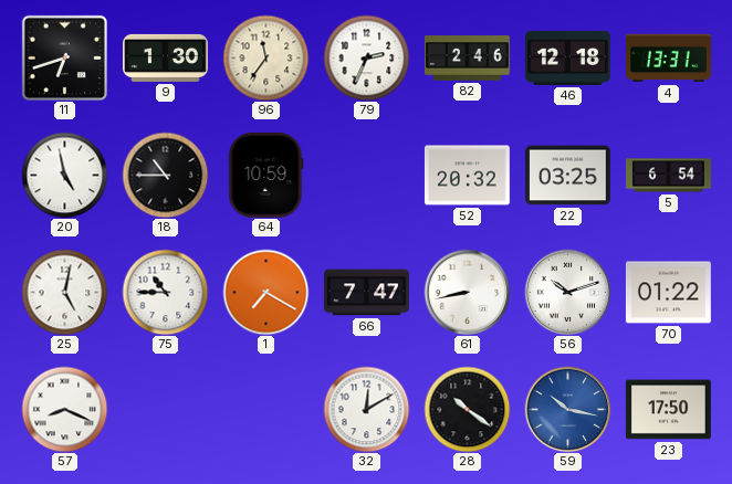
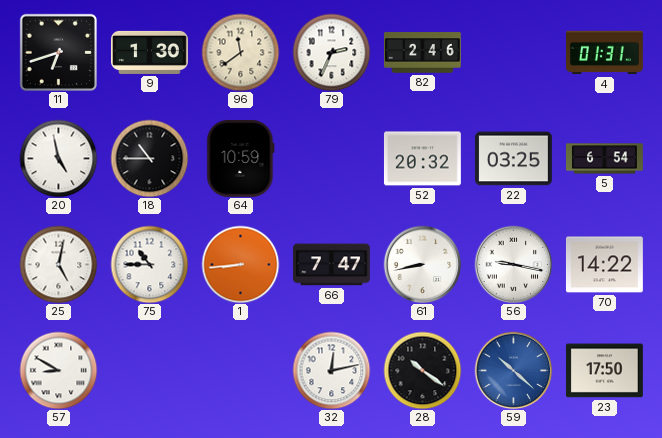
96: 11:36 -> 11:39 (240, 52)
46: 12:18 -> none (567, 57)
4: 13:31 -> 01:31 (605, 53)
1: 7:20 -> 8:44 (240, 264)
56: 10:12 -> 9:17 (513, 264)
70: 01:22 -> 14:22 (604, 265)
57: 8:19 -> 8:50 (58, 370)
32: 12:10 -> 12:13 (331, 370)
59: 10:17 -> 10:22 (513, 370)
